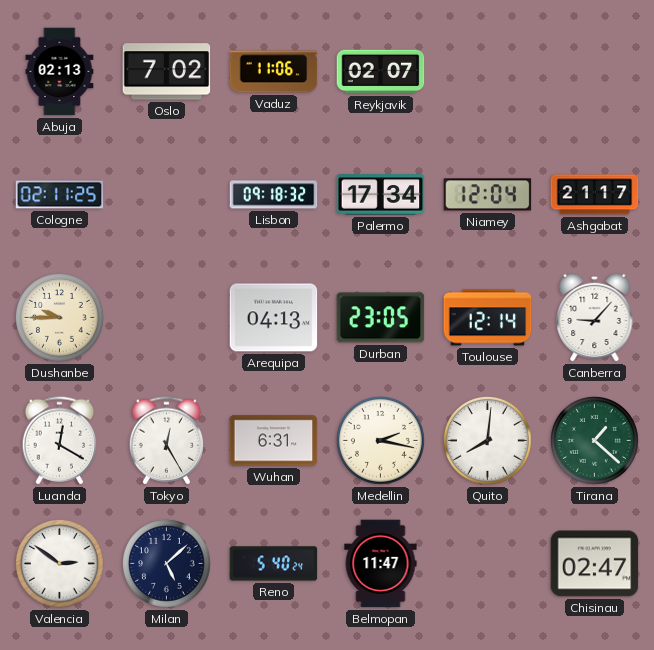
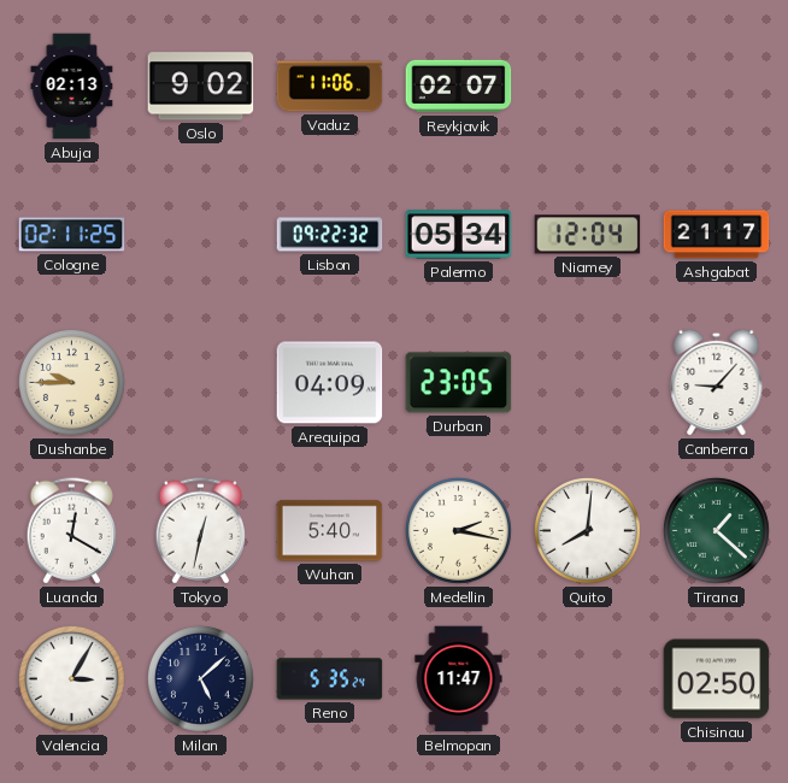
Oslo: 7:02 -> 9:02 (201, 87)
Lisbon: 09:18 -> 09:22 (330, 235)
Palermo: 17:34 -> 05:34 (459, 235)
Arequipa: 04:13 -> 04:09 (330, 383)
Toulouse: 12:14 -> none (488, 318)
Tokyo: 12:25 -> 12:32 (200, 531)
Wuhan: 6:31 -> 5:40 (330, 531)
Valencia: 2:51 -> 3:05 (71, 678)
Reno: 5:40 -> 5:35 (330, 679)
Chisinau: 02:47 -> 02:50 (717, 679)
